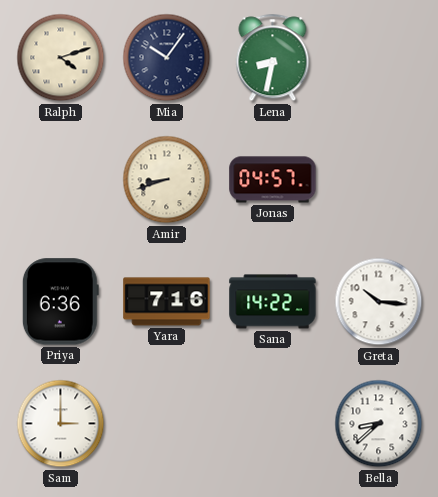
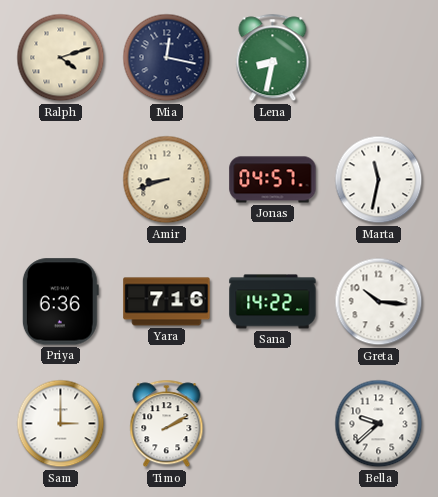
Mia: 10:06 -> 12:17 (167, 58)
Marta: none -> 11:32 (379, 180)
Timo: none -> 2:10 (167, 424)
Bella: 8:38 -> 9:38 (379, 424)
